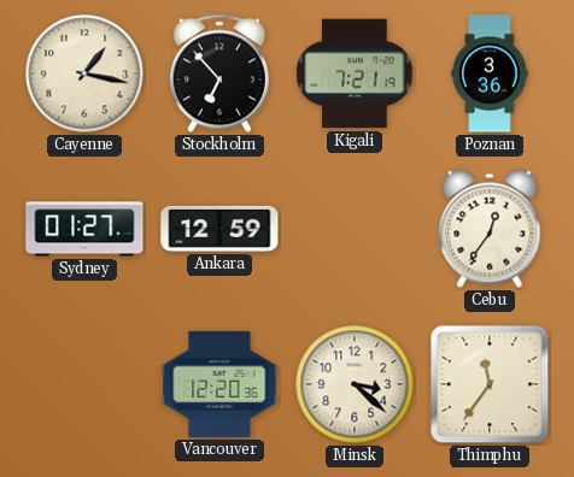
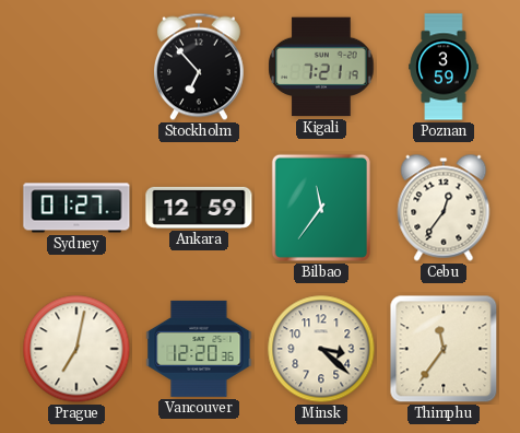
Cayenne: 1:17 -> none (84, 73)
Poznan: 3:36 -> 3:59 (444, 67)
Bilbao: none -> 11:36 (321, 208)
Prague: none -> 7:02 (76, 349)
